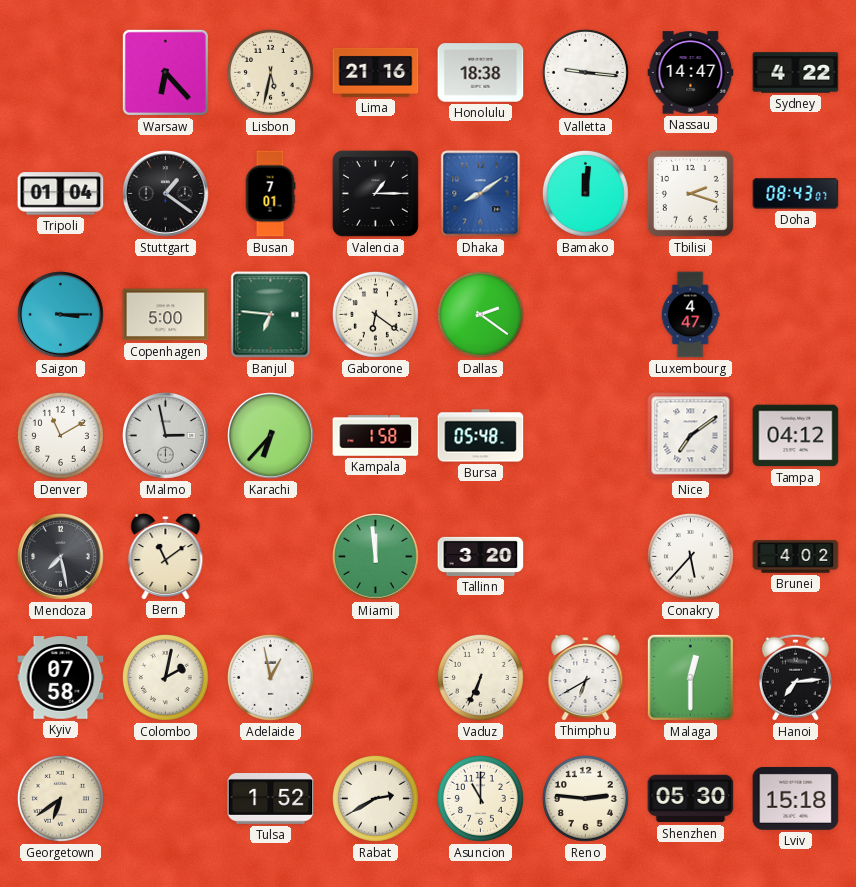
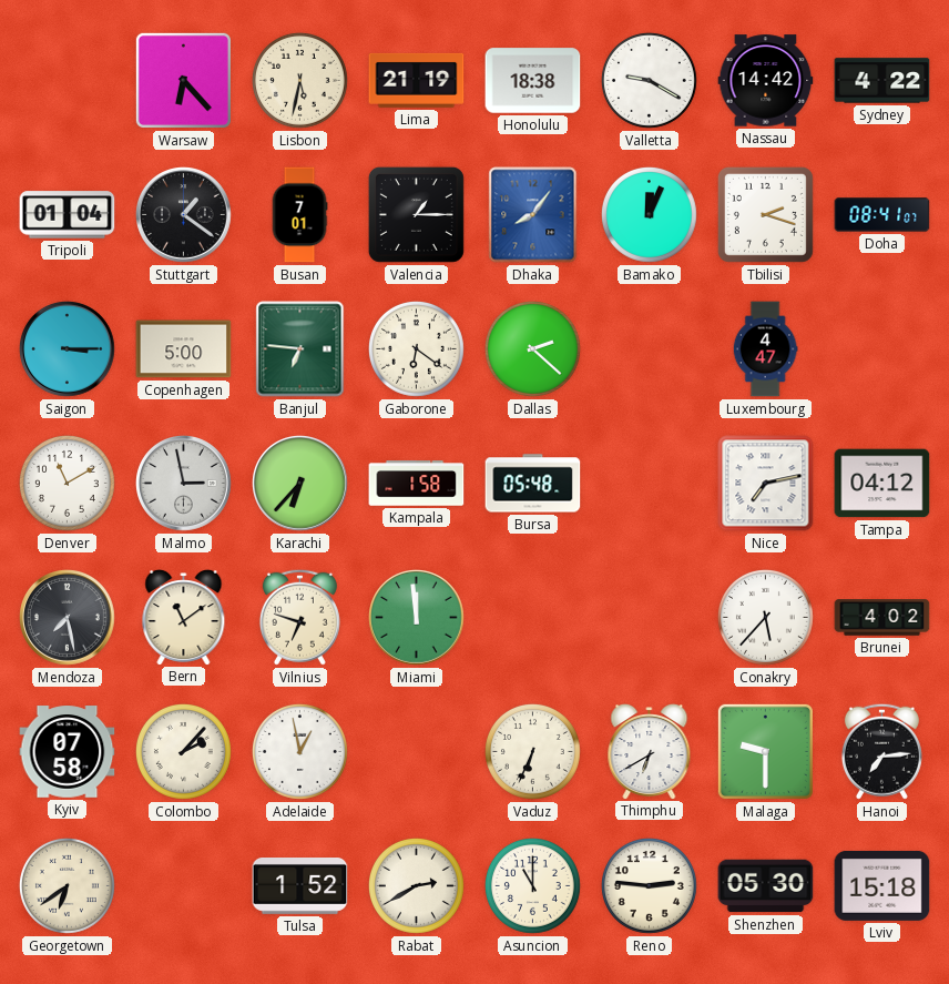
Lima: 21:16 -> 21:19 (417, 80)
Valletta: 9:16 -> 9:20 (649, 80)
Nassau: 14:47 -> 14:42 (766, 81)
Dhaka: 8:09 -> 8:06 (533, 215)
Bamako: 12:01 -> 12:04 (649, 214)
Doha: 08:43 -> 08:41 (882, 215)
Dallas: 2:21 -> 2:22 (532, 348)
Nice: 7:09 -> 7:13 (766, 484)
Vilnius: none -> 6:48 (299, 617)
Tallinn: 3:20 -> none (481, 556)
Colombo: 2:02 -> 2:07 (183, 751)
Malaga: 12:30 -> 9:30 (765, 751)
